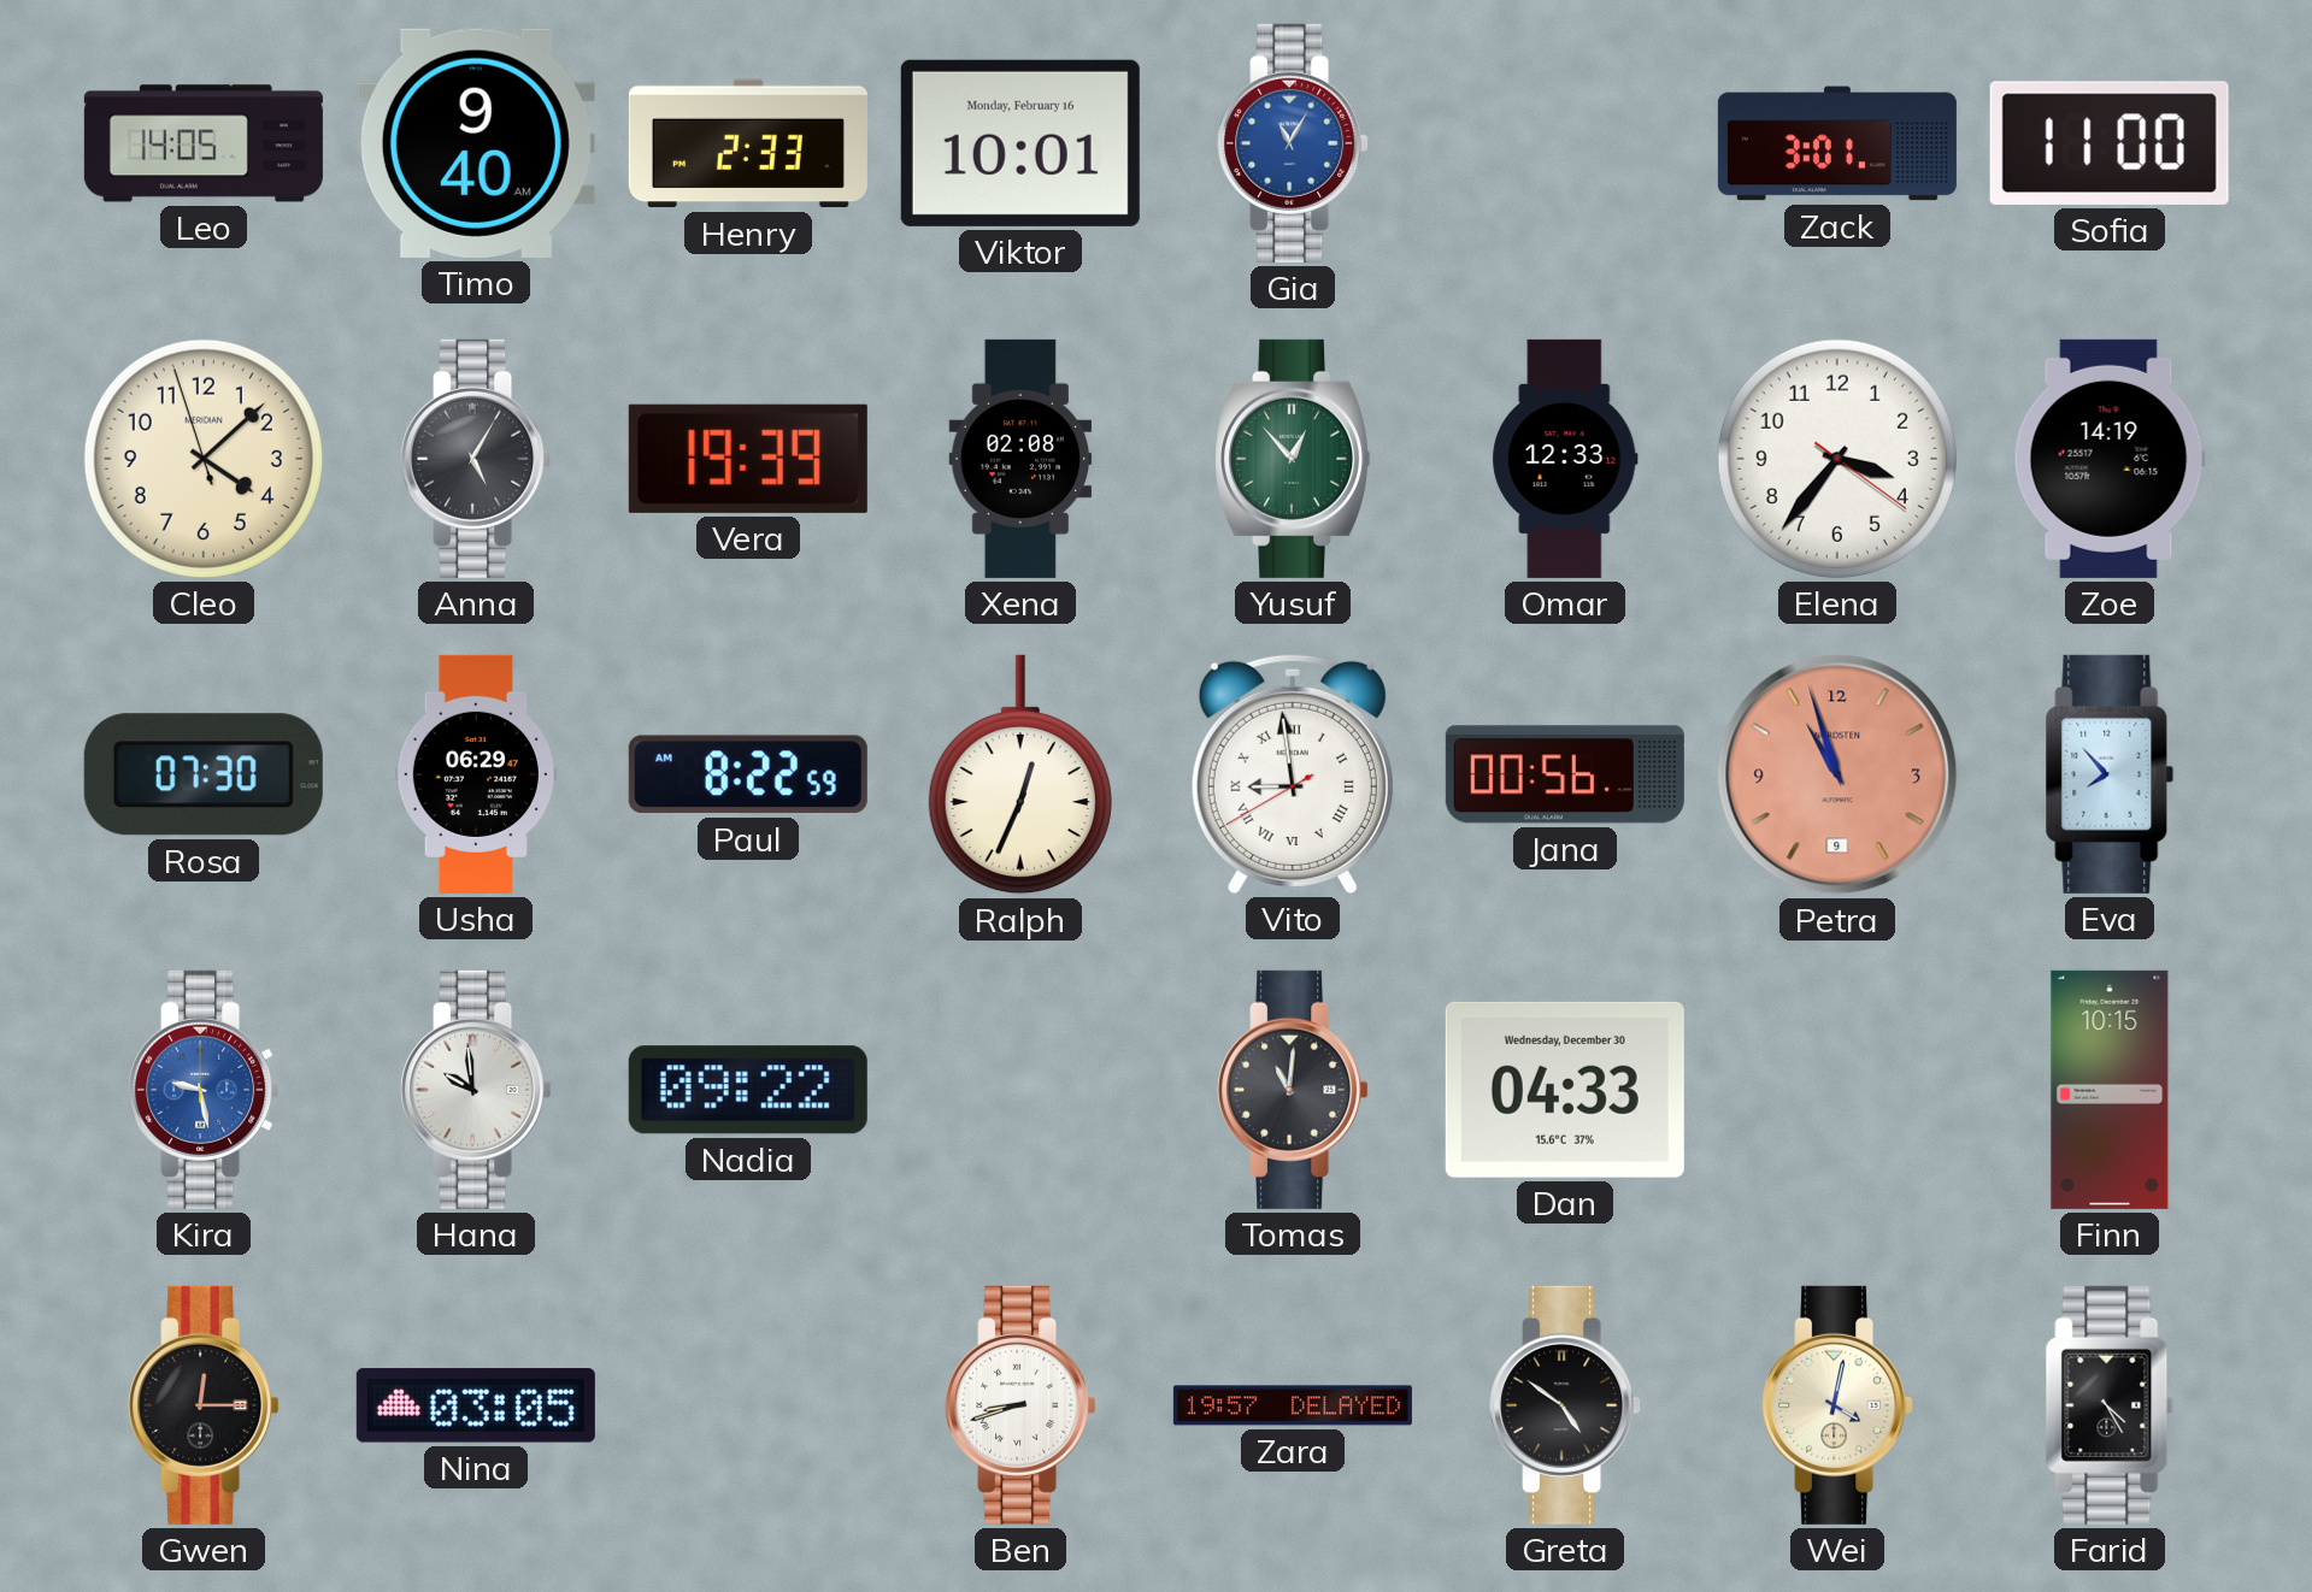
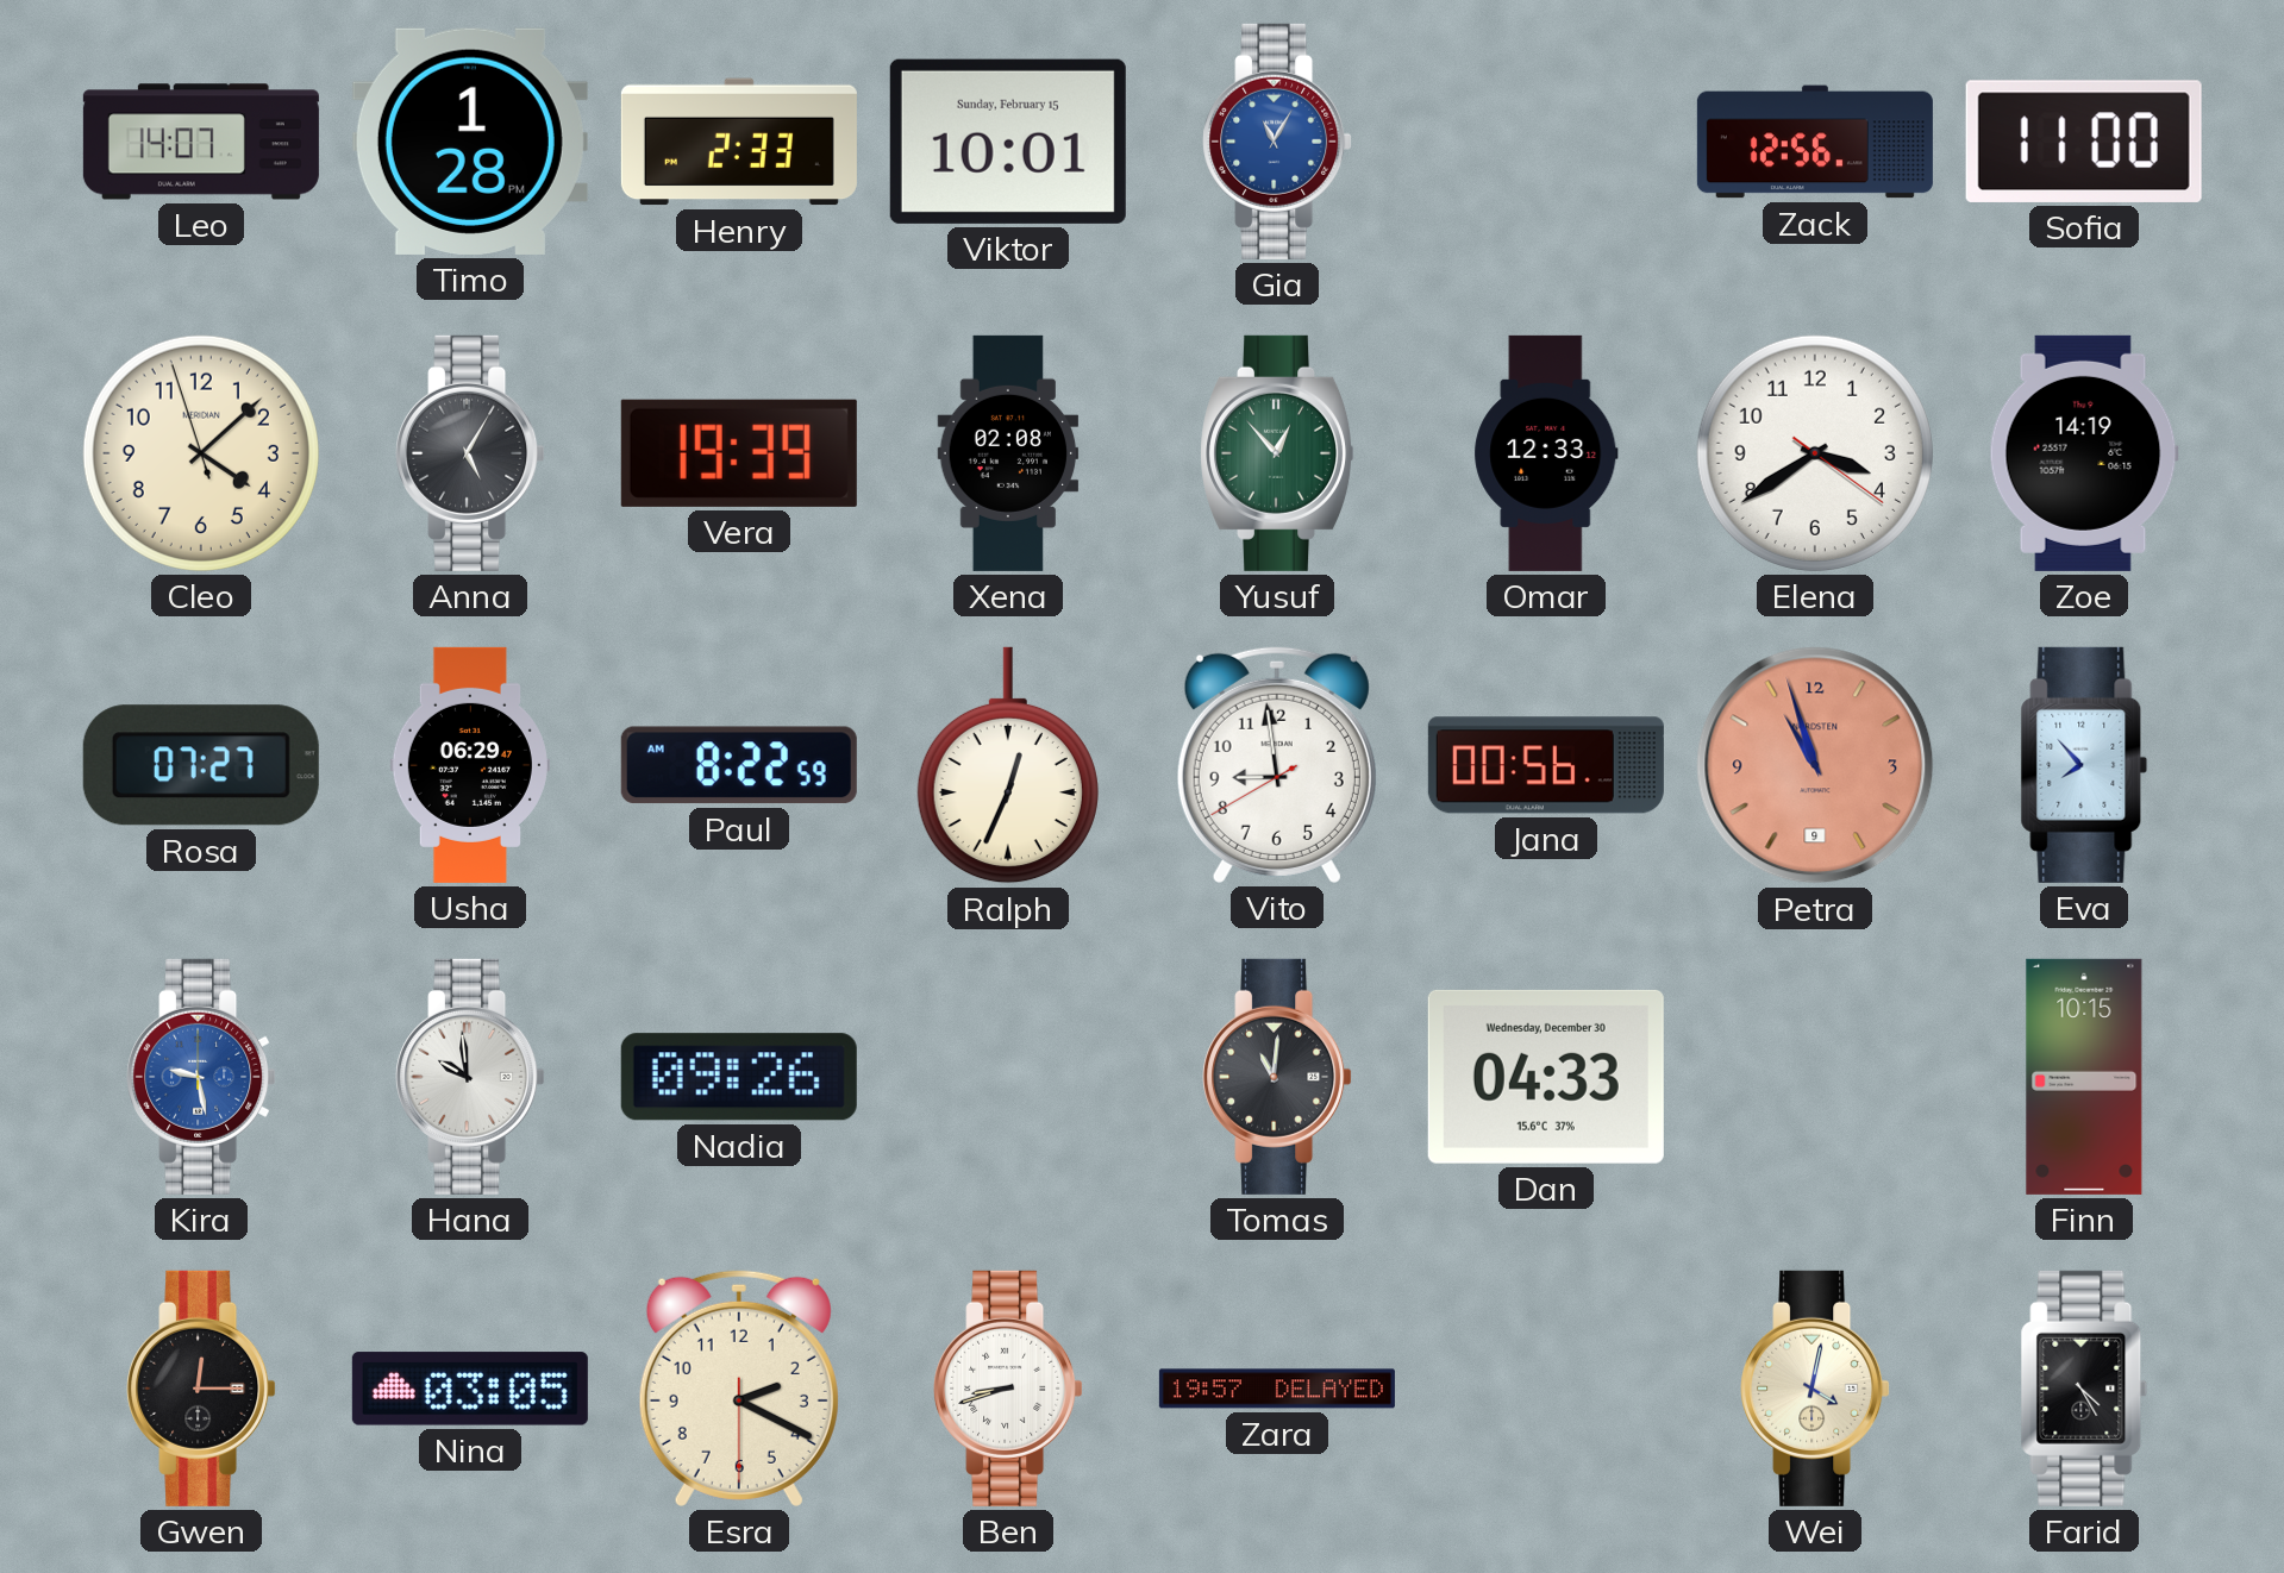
Leo: 14:05 -> 14:07 (201, 142)
Timo: 9:40 -> 1:28 (470, 142)
Viktor date: Monday, February 16 -> Sunday, February 15 (1008, 142)
Zack: 3:01 -> 12:56 (1815, 142)
Elena: 3:36 -> 3:39 (1815, 453)
Rosa: 07:30 -> 07:27 (201, 765)
Vito numerals: Roman -> Arabic (1277, 764)
Nadia: 09:22 -> 09:26 (739, 1077)
Esra: none -> 2:19 (739, 1387)
Greta: 4:51 -> none (1565, 1405)
